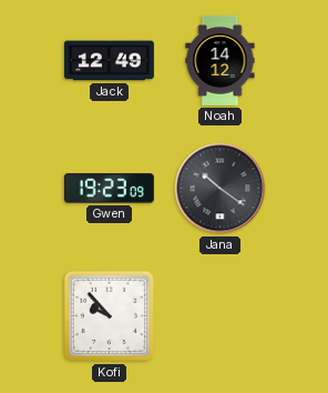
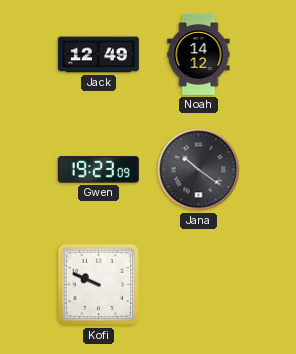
Kofi: 9:53 -> 9:49 (99, 285)
